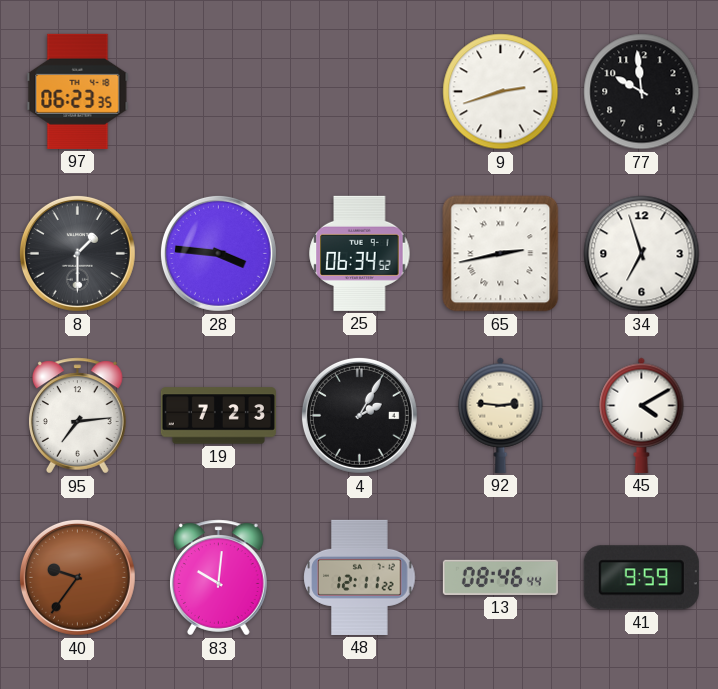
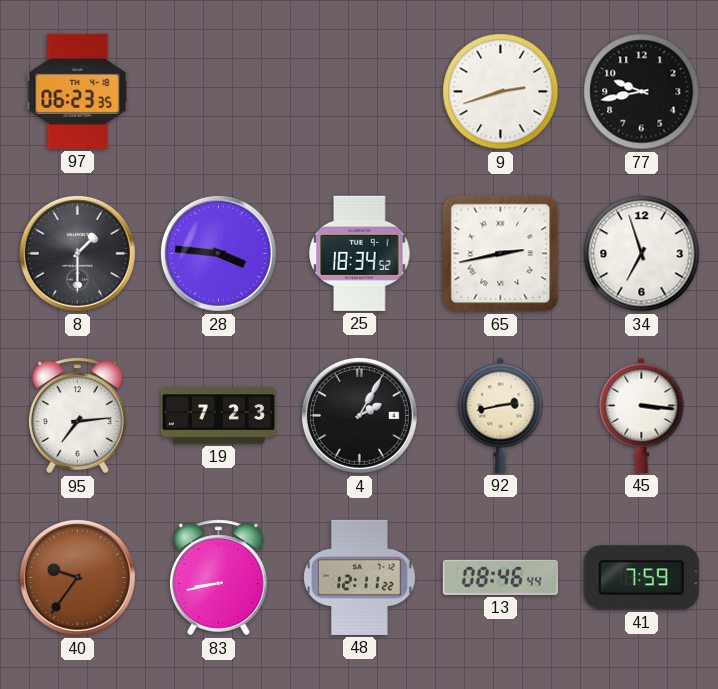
77: 9:59 -> 9:43 (642, 92)
25: 06:34 -> 18:34 (360, 253)
92: 2:46 -> 2:43 (501, 415)
45: 4:10 -> 3:16 (642, 415)
83: 10:01 -> 8:43 (219, 578)
41: 9:59 -> 7:59 (641, 578)
